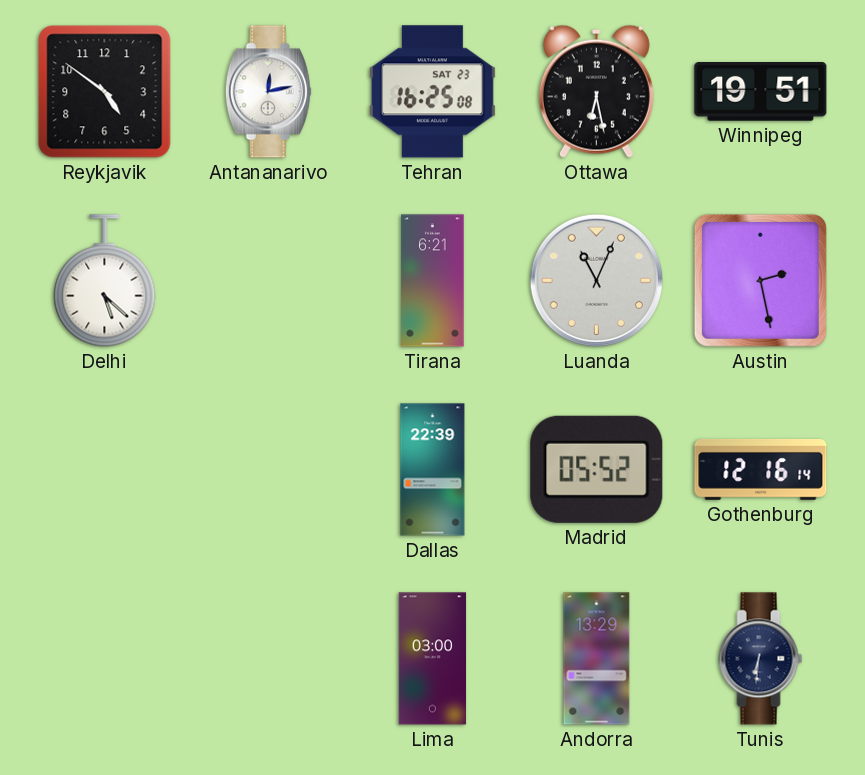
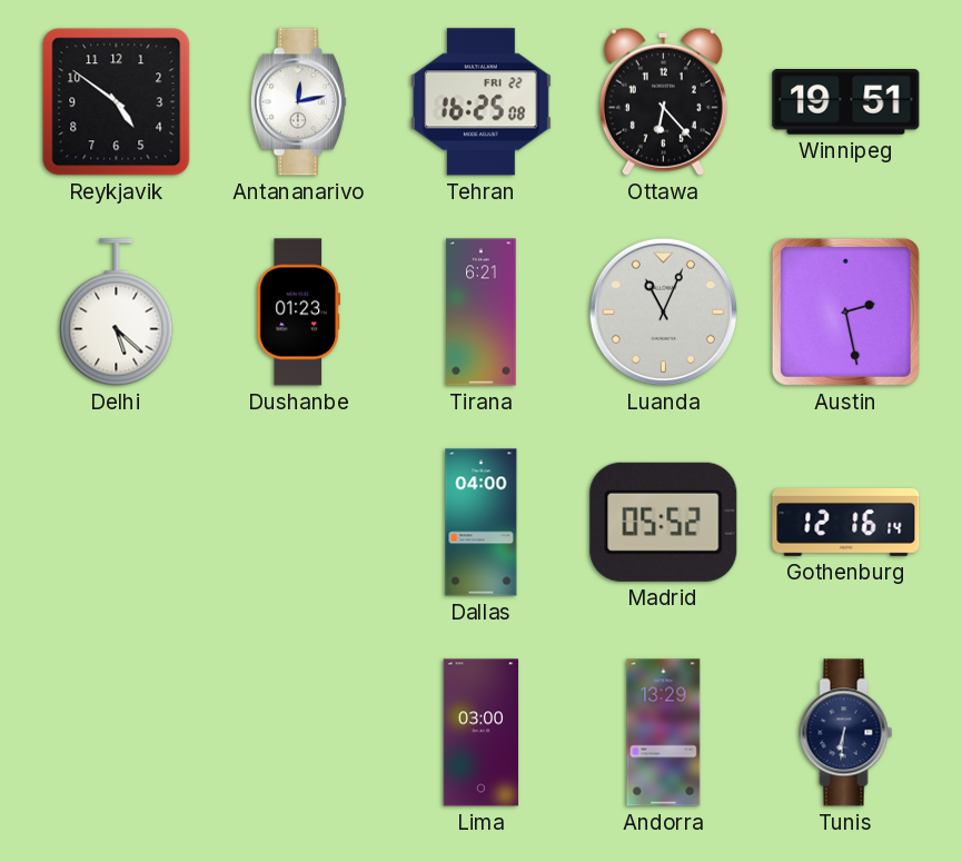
Tehran date: SAT 23 -> FRI 22 (480, 102)
Ottawa: 6:28 -> 6:23 (663, 101)
Dushanbe: none -> 01:23 (298, 313)
Dallas: 22:39 -> 04:00 (482, 523)
